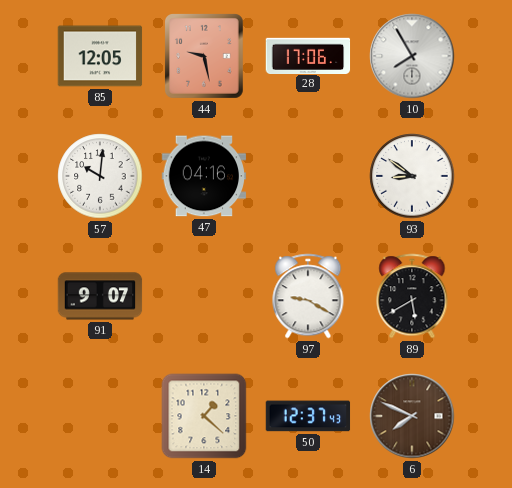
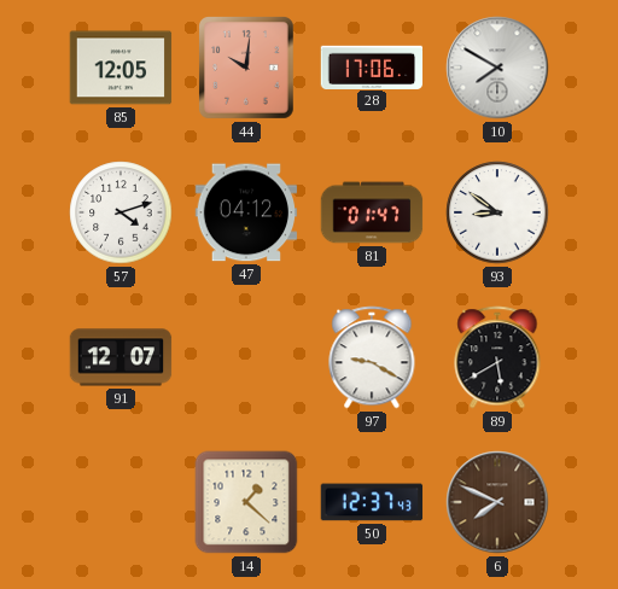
44: 9:28 -> 10:01 (247, 69)
10: 7:55 -> 7:50 (497, 68)
57: 10:01 -> 4:12 (121, 212)
47: 04:16 -> 04:12 (246, 212)
81: none -> 01:47 (372, 212)
91: 9:07 -> 12:07 (121, 357)
